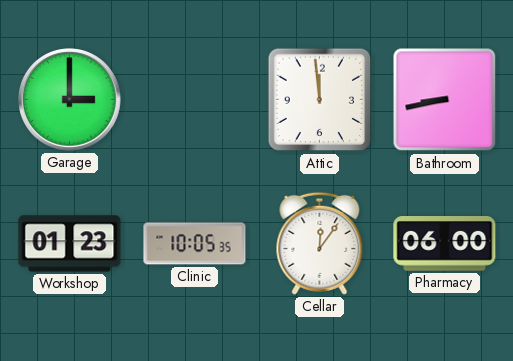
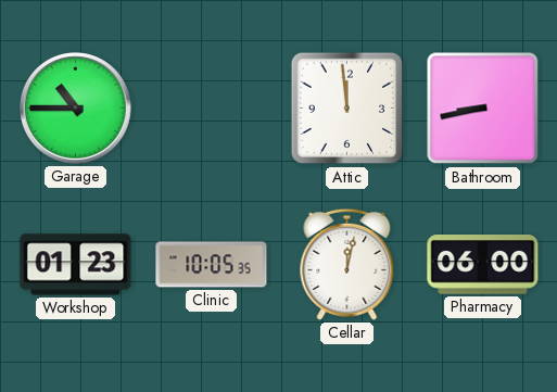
Garage: 3:00 -> 10:45 (76, 109)
Cellar: 12:06 -> 12:02 (347, 264)
